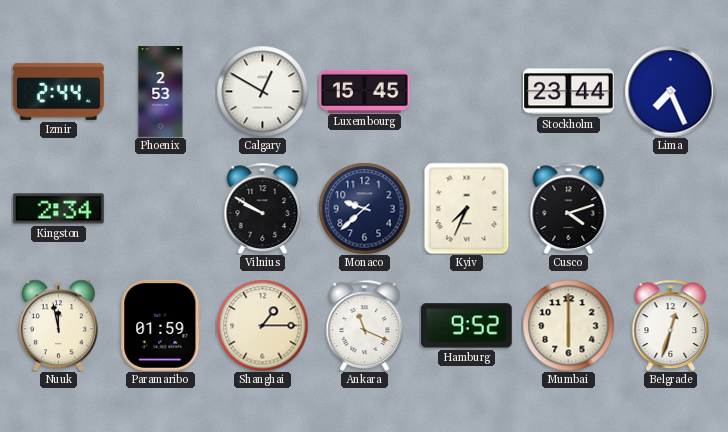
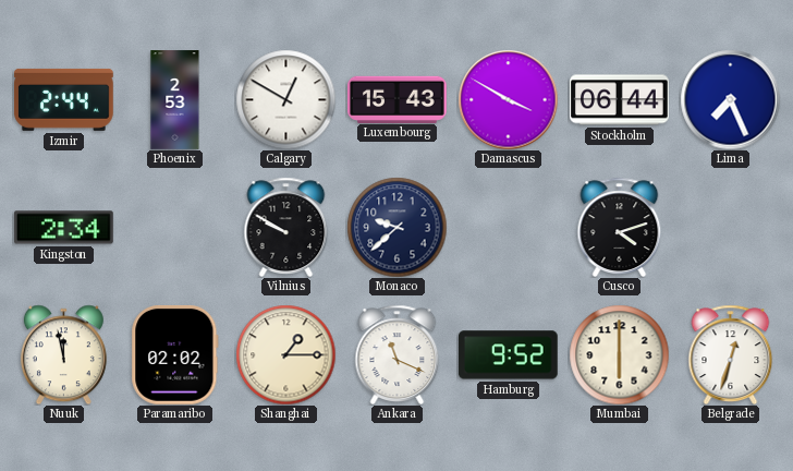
Luxembourg: 15:45 -> 15:43 (398, 99)
Damascus: none -> 3:50 (508, 99)
Stockholm: 23:44 -> 06:44 (620, 100)
Kyiv: 7:34 -> none (467, 208)
Paramaribo: 01:59 -> 02:02 (175, 355)
